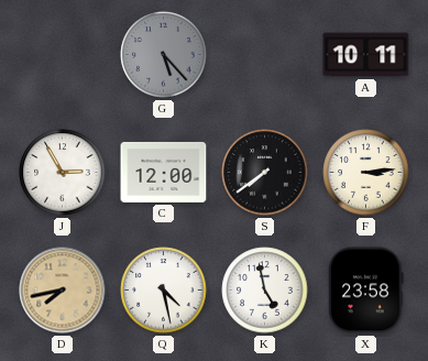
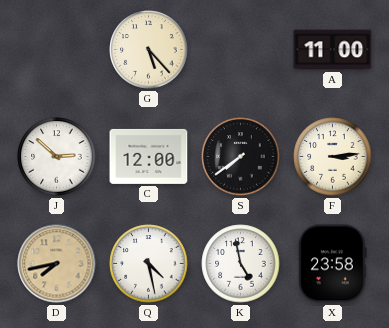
G dial: grey -> cream (149, 50)
A: 10:11 -> 11:00 (333, 50)
J: 2:55 -> 2:52 (57, 157)
